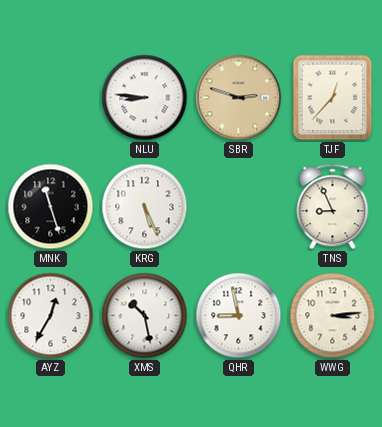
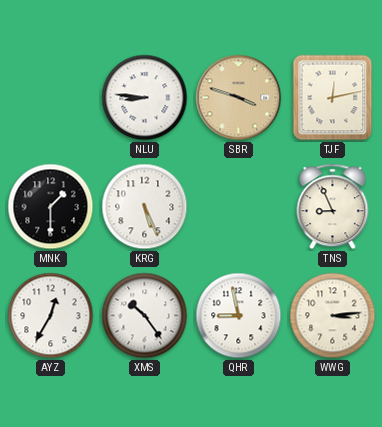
SBR: 2:48 -> 3:48 (239, 98)
TJF: 12:37 -> 12:13 (333, 98)
MNK: 11:27 -> 1:30 (51, 207)
XMS: 10:28 -> 10:24 (145, 316)
